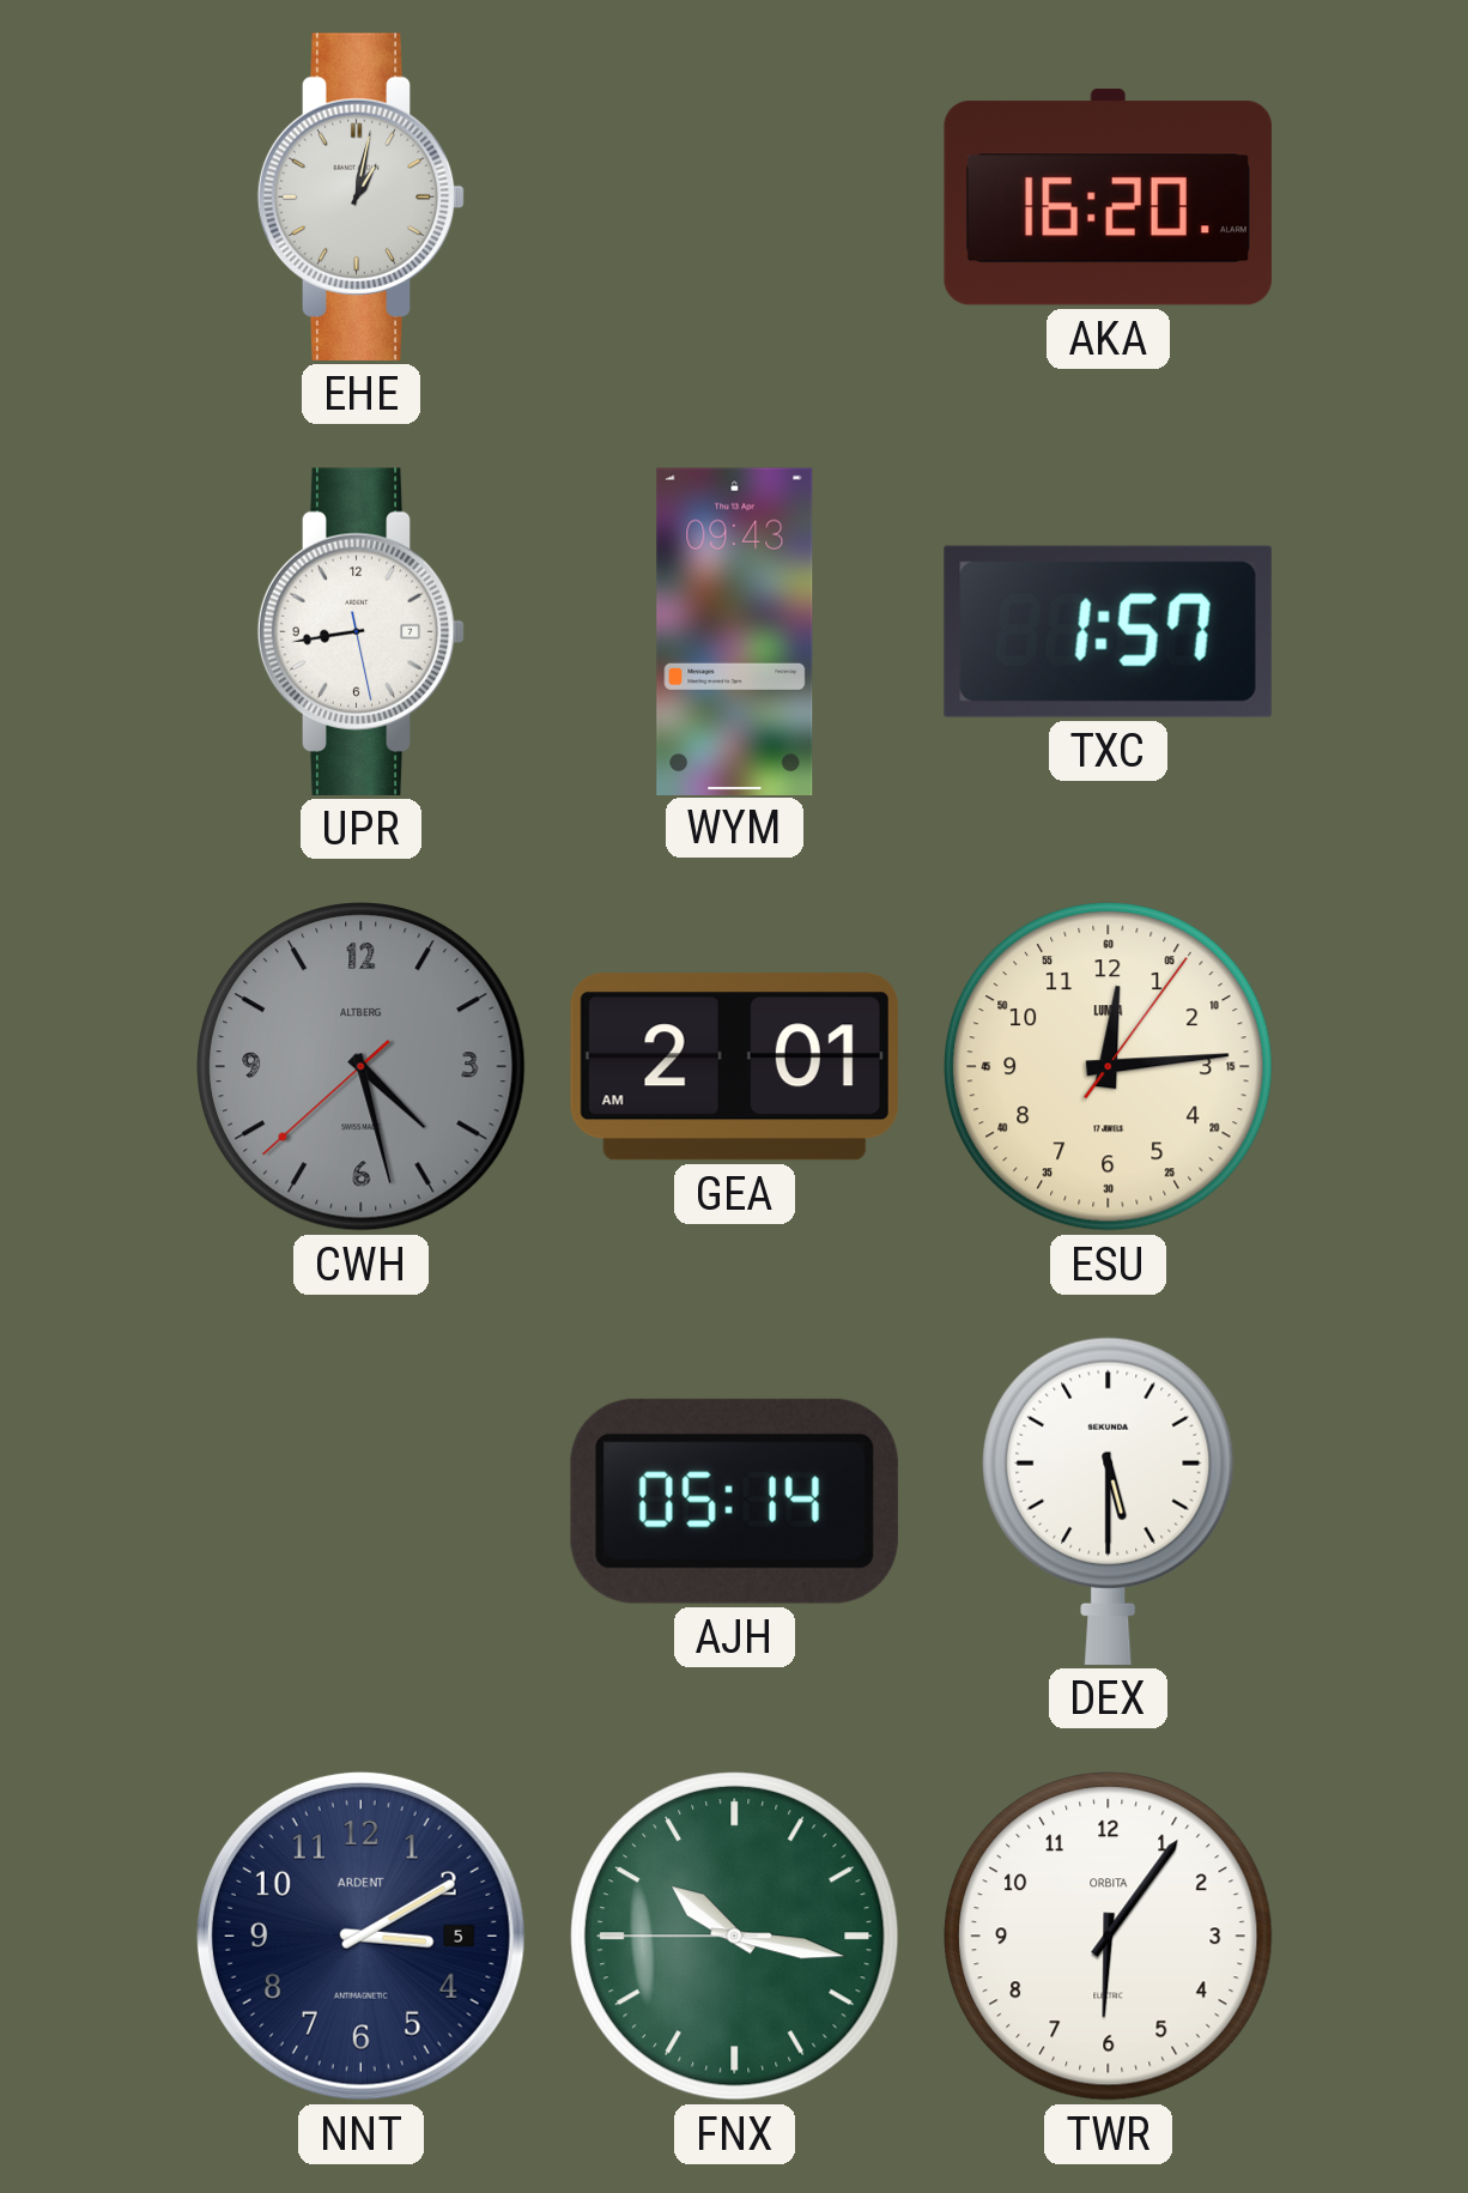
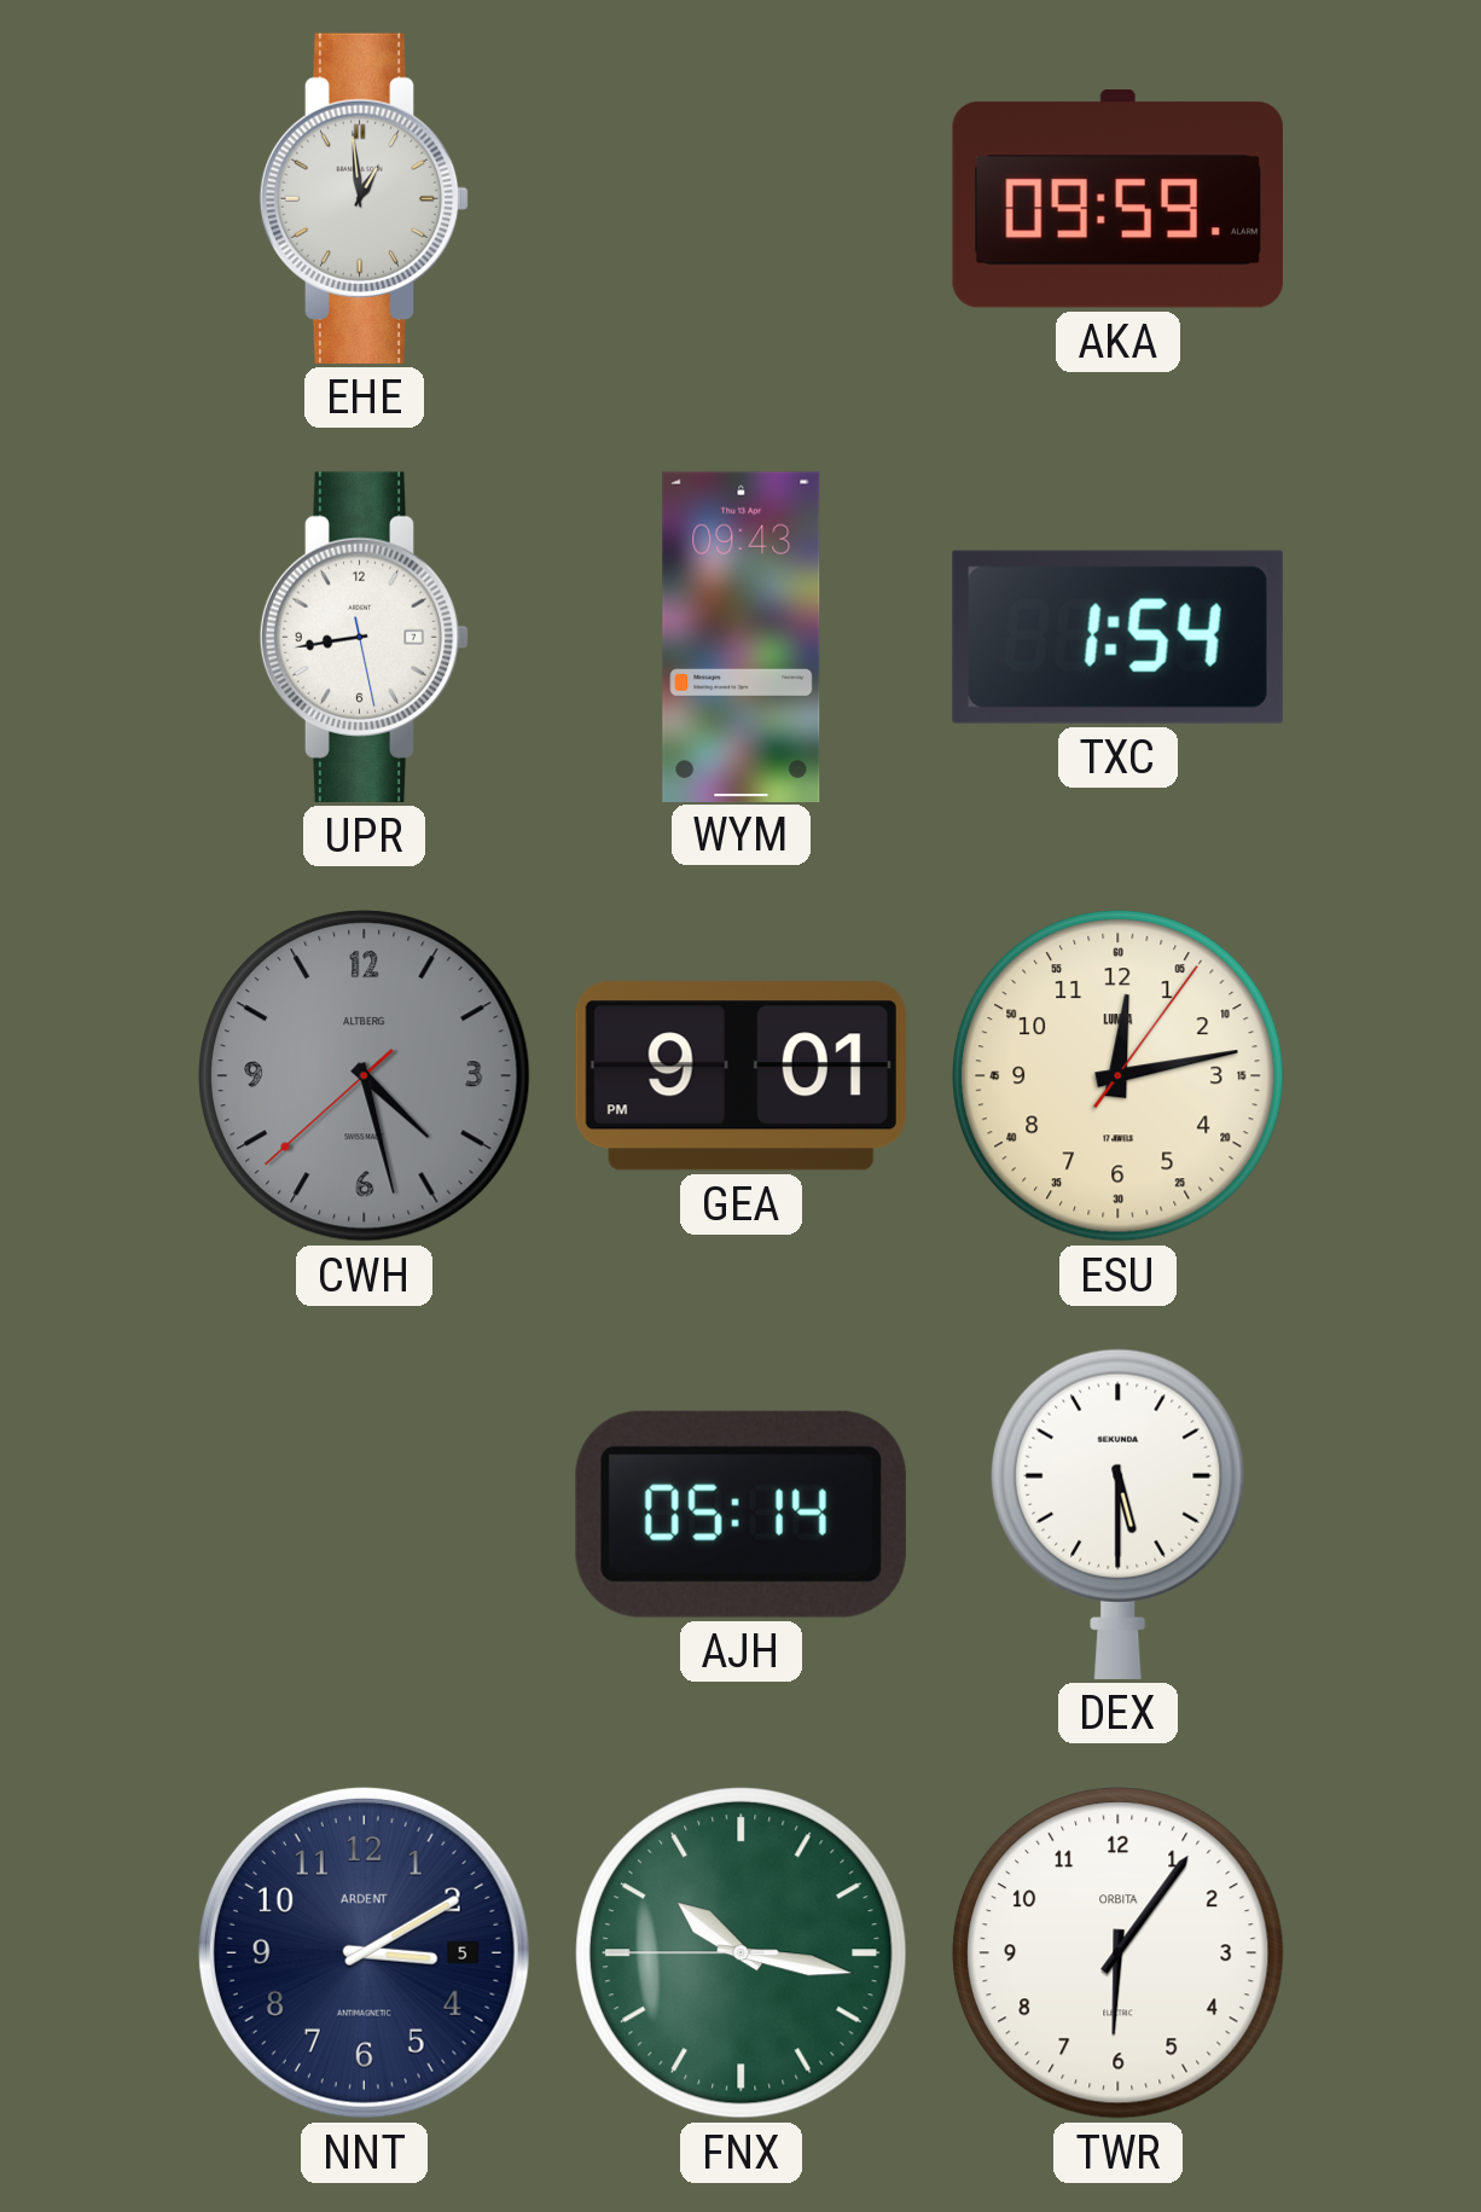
EHE: 1:02 -> 12:59 (365, 198)
AKA: 16:20 -> 09:59 (1117, 199)
TXC: 1:57 -> 1:54 (1117, 637)
GEA: 2:01 -> 9:01 (740, 1076)
ESU: 12:14 -> 12:13 (1119, 1076)
